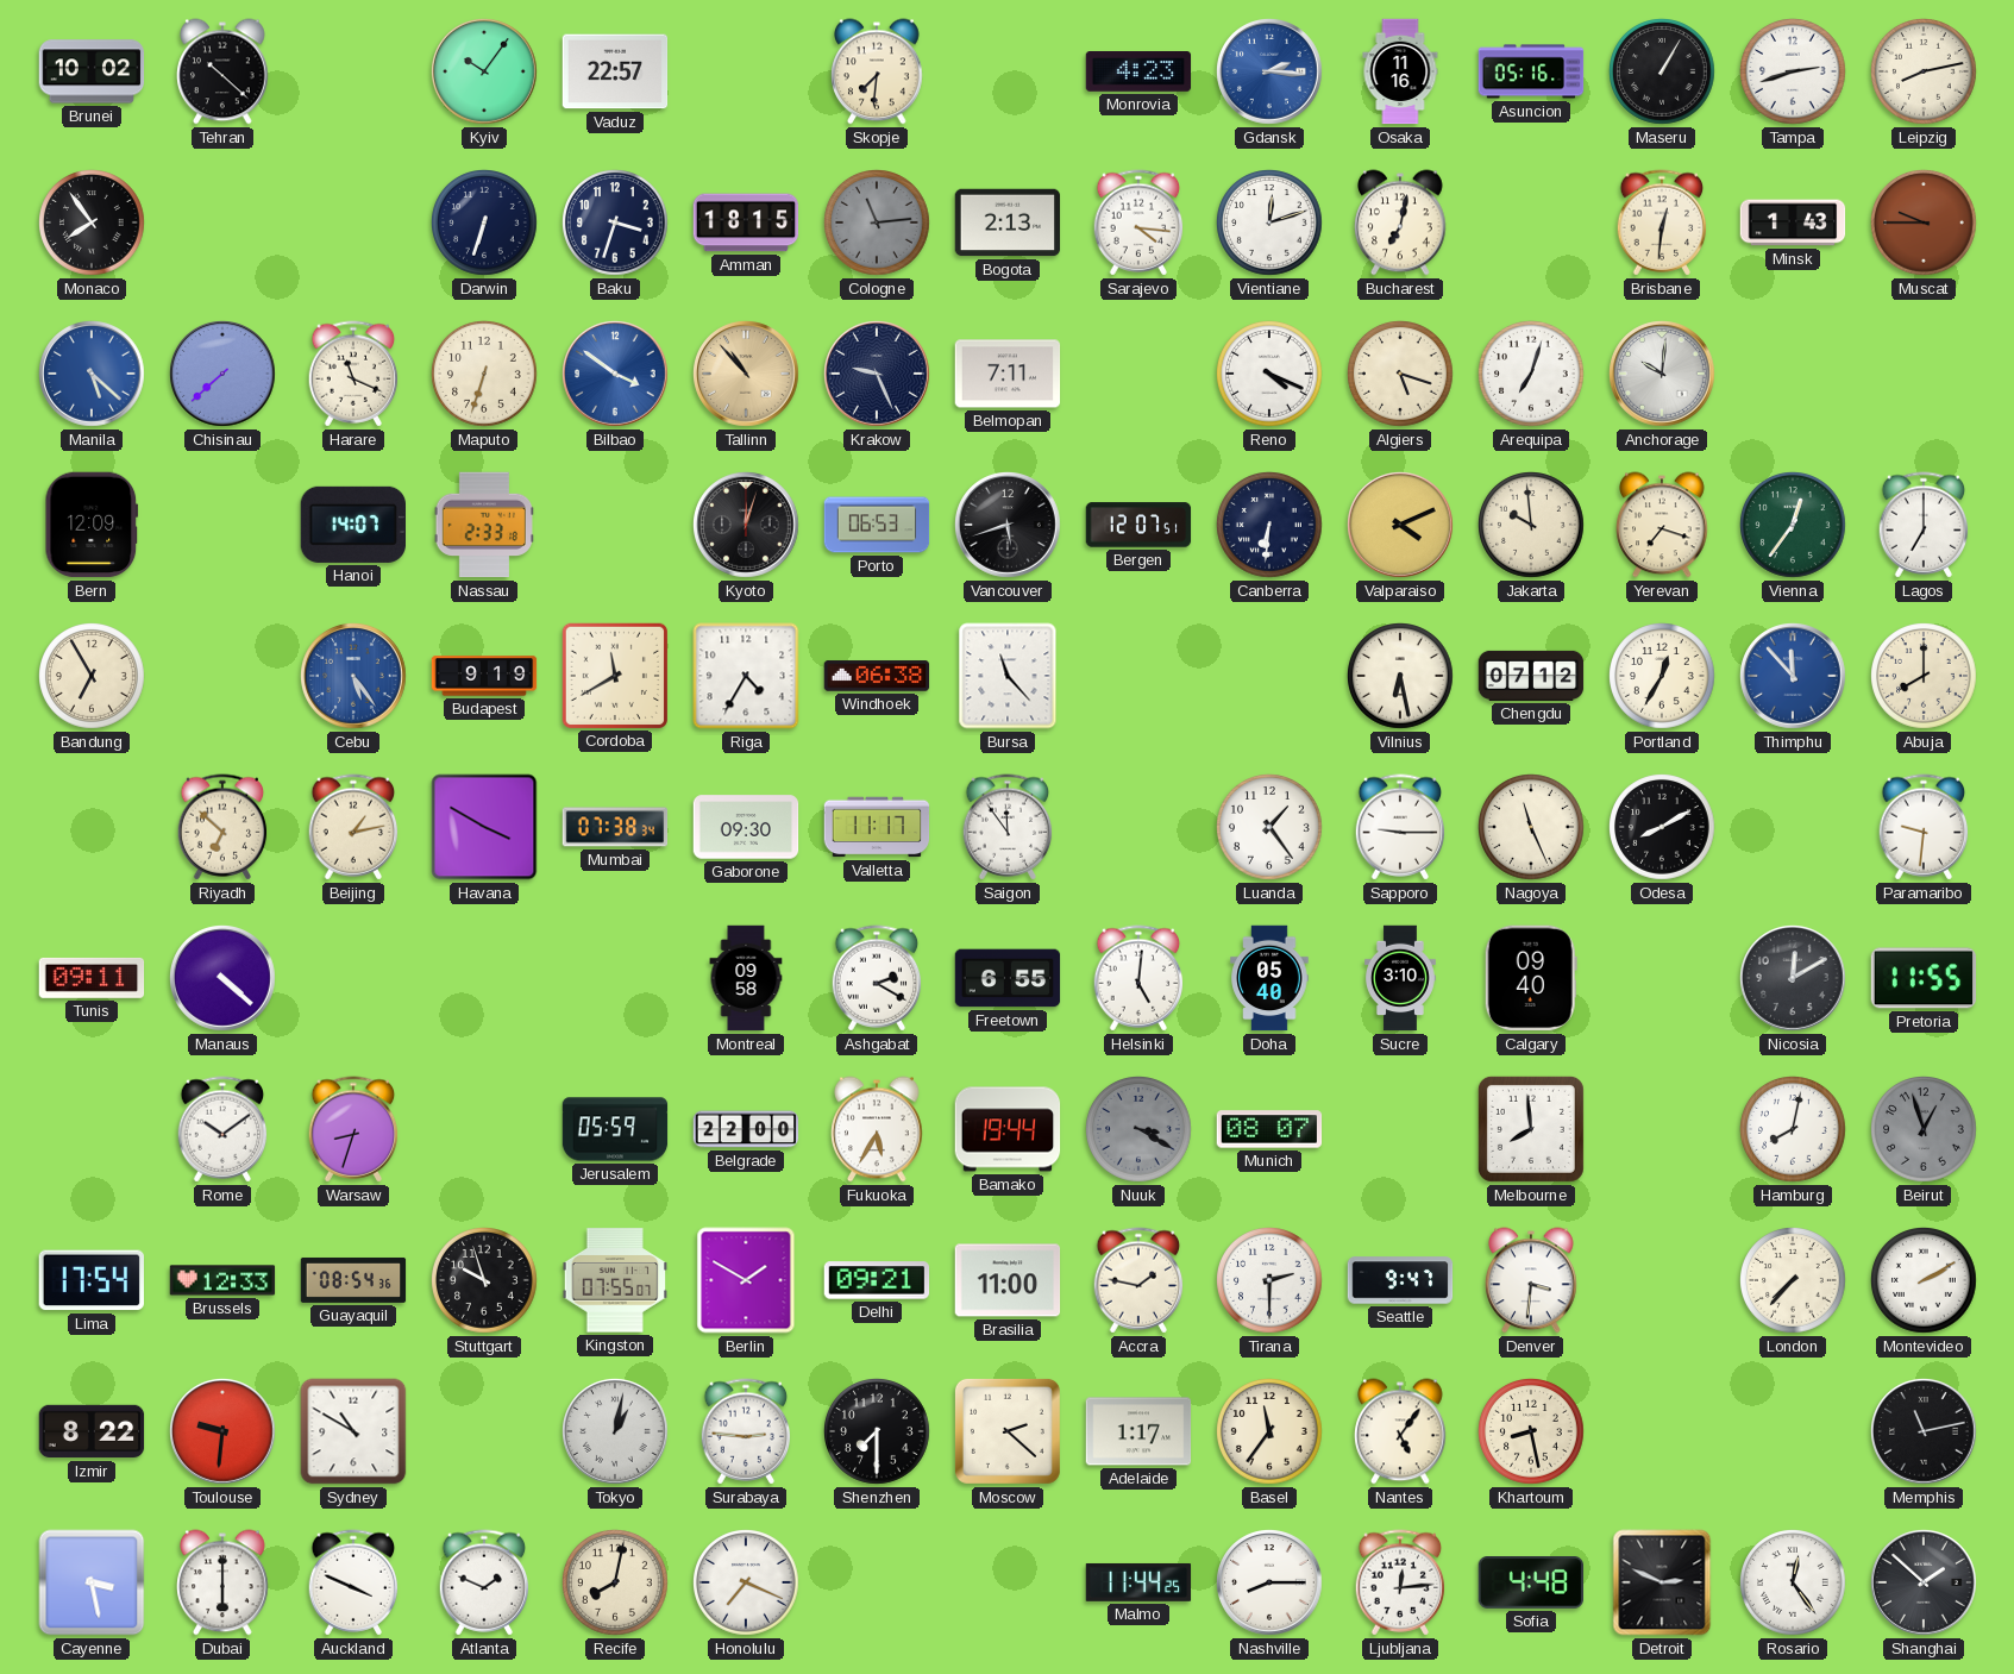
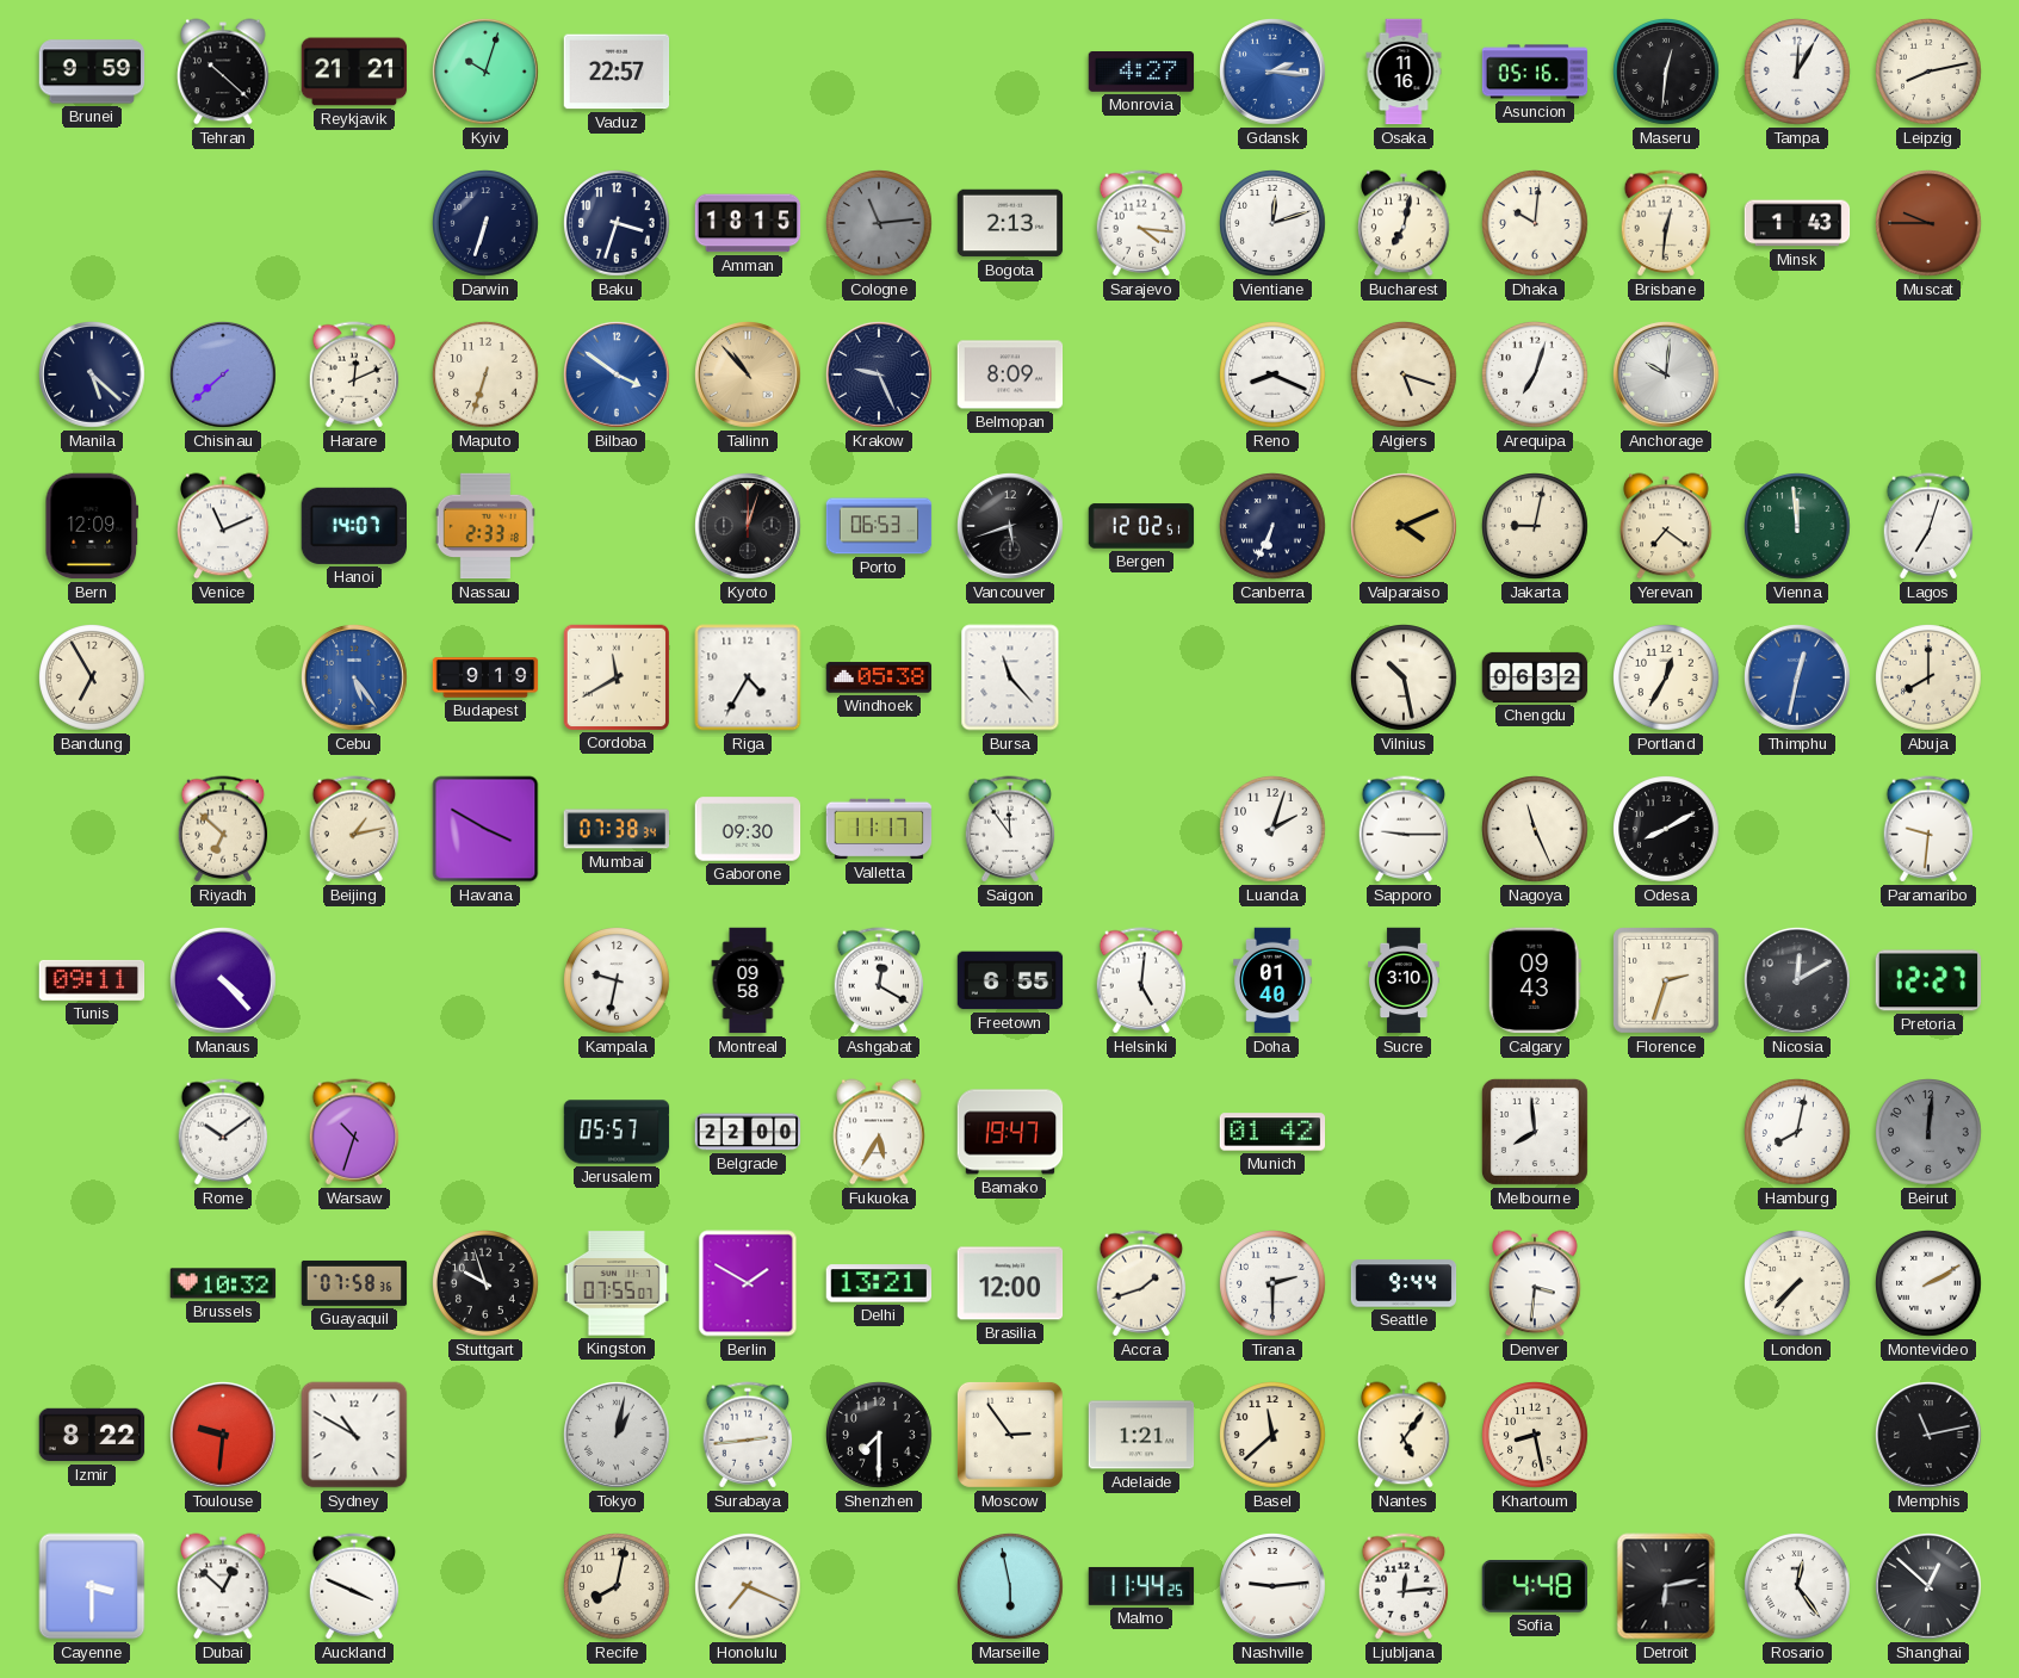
Brunei: 10:02 -> 9:59 (92, 72)
Reykjavik: none -> 21:21 (354, 72)
Kyiv: 10:06 -> 10:03 (485, 73)
Skopje: 7:31 -> none (877, 71)
Monrovia: 4:23 -> 4:27 (1141, 72)
Maseru: 1:05 -> 12:31 (1667, 73)
Tampa: 2:42 -> 12:05 (1798, 73)
Monaco: 7:54 -> none (93, 224)
Dhaka: none -> 10:01 (1536, 224)
Manila dial: blue -> navy (92, 376)
Harare: 11:19 -> 12:11 (354, 374)
Belmopan: 7:11 -> 8:09 (1010, 374)
Reno: 4:19 -> 8:19 (1274, 376)
Venice: none -> 11:11 (223, 526)
Bergen: 12:07 -> 12:02 (1141, 526)
Canberra: 6:31 -> 6:34 (1274, 527)
Jakarta: 9:59 -> 9:02 (1536, 527)
Yerevan: 7:18 -> 7:21 (1666, 526)
Vienna: 12:36 -> 11:59 (1798, 527)
Lagos: 7:00 -> 7:03 (1928, 526)
Windhoek: 06:38 -> 05:38 (879, 677)
Vilnius: 6:28 -> 10:28 (1405, 679)
Chengdu: 07:12 -> 06:32 (1535, 677)
Thimphu: 11:53 -> 12:32 (1797, 679)
Luanda: 1:24 -> 2:03 (1274, 830)
Manaus: 4:22 -> 4:23 (223, 982)
Kampala: none -> 9:32 (618, 982)
Ashgabat: 2:20 -> 12:20 (879, 980)
Doha: 05:40 -> 01:40 (1272, 980)
Calgary: 09:40 -> 09:43 (1535, 980)
Florence: none -> 2:33 (1667, 982)
Pretoria: 11:55 -> 12:27 (1928, 980)
Warsaw: 8:33 -> 10:33 (354, 1132)
Jerusalem: 05:59 -> 05:57 (617, 1132)
Bamako: 19:44 -> 19:47 (1010, 1132)
Nuuk: 3:20 -> none (1140, 1130)
Munich: 08:07 -> 01:42 (1272, 1132)
Beirut: 12:57 -> 12:01 (1930, 1133)
Lima: 17:54 -> none (92, 1280)
Brussels: 12:33 -> 10:32 (223, 1283)
Guayaquil: 08:54 -> 07:58 (354, 1283)
Delhi: 09:21 -> 13:21 (879, 1283)
Brasilia: 11:00 -> 12:00 (1010, 1283)
Accra: 1:47 -> 1:42 (1141, 1283)
Seattle: 9:47 -> 9:44 (1404, 1283)
Surabaya: 2:46 -> 2:44 (748, 1435)
Moscow: 2:22 -> 2:54 (1010, 1435)
Adelaide: 1:17 -> 1:21 (1141, 1435)
Basel: 11:36 -> 11:38 (1274, 1436)
Cayenne: 3:28 -> 3:30 (92, 1586)
Dubai: 6:00 -> 12:52 (223, 1586)
Atlanta: 1:49 -> none (484, 1582)
Marseille: none -> 5:58 (1011, 1587)
Nashville: 8:15 -> 9:14 (1272, 1587)
Detroit: 2:49 -> 6:13 (1666, 1586)
Shanghai: 1:52 -> 12:52 (1928, 1587)
